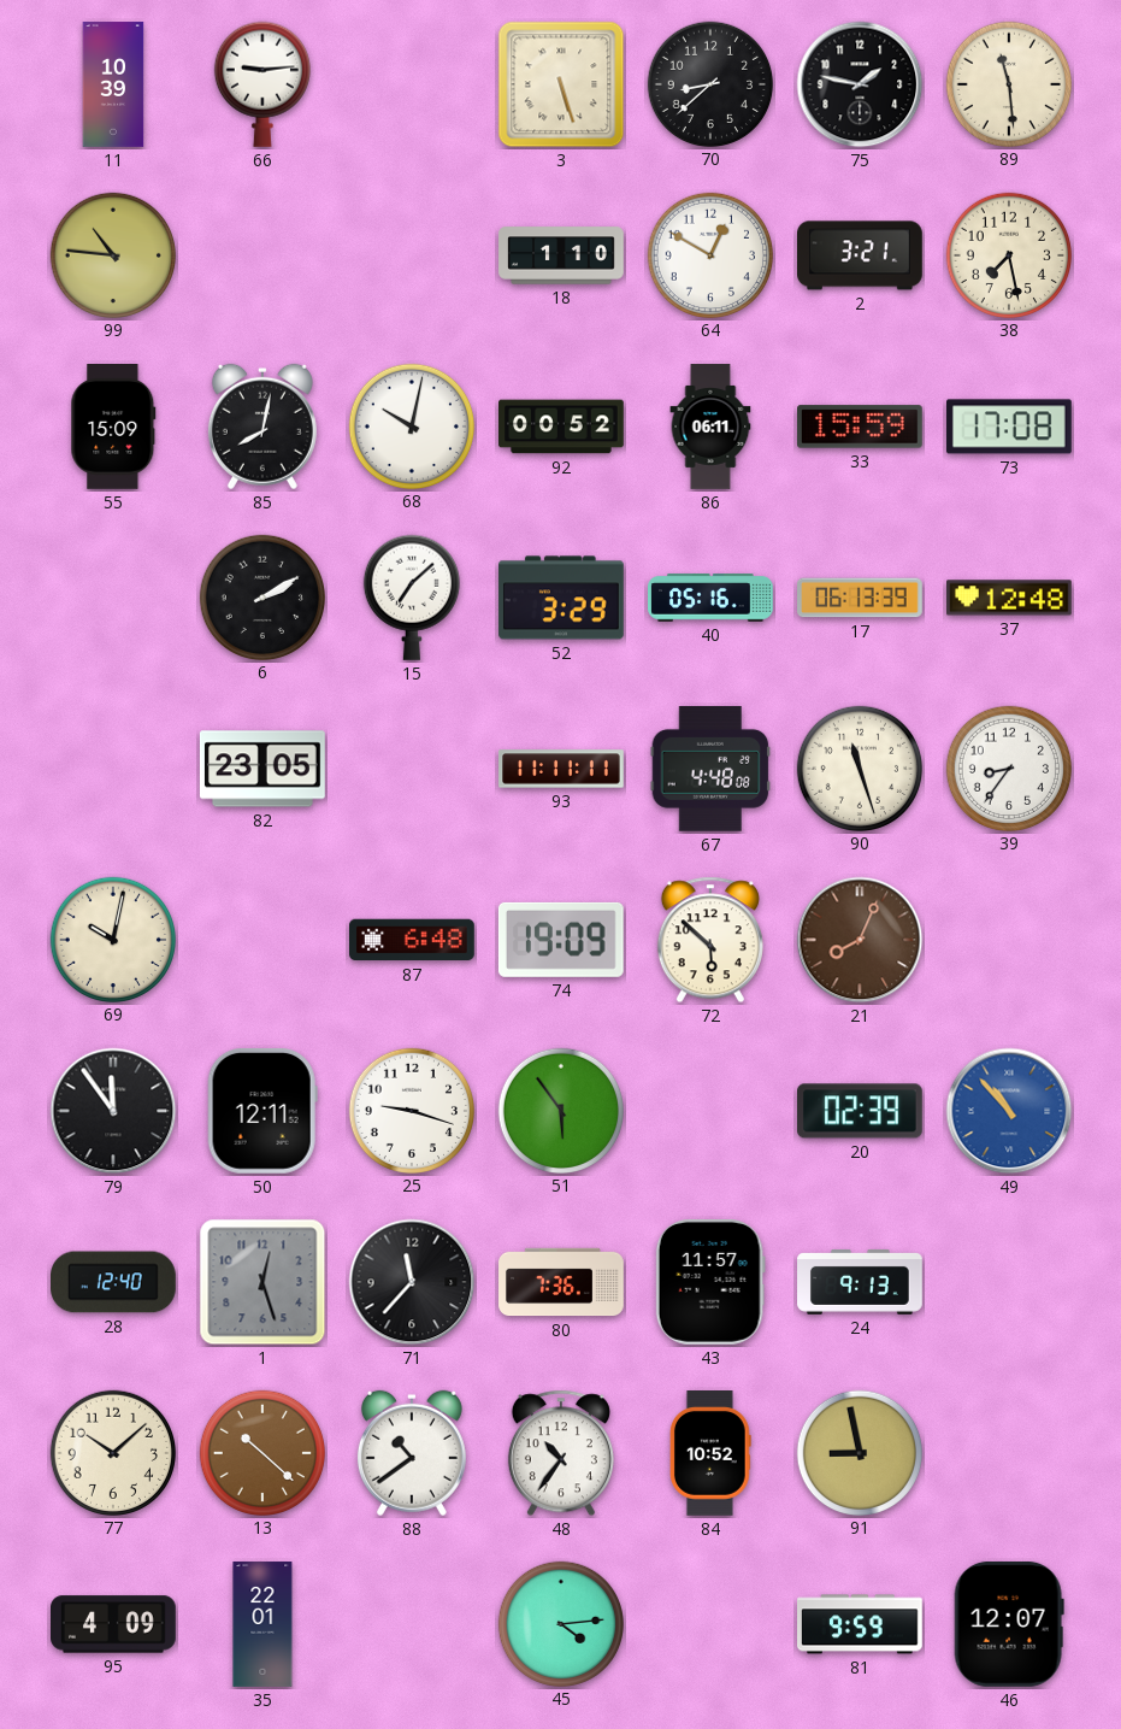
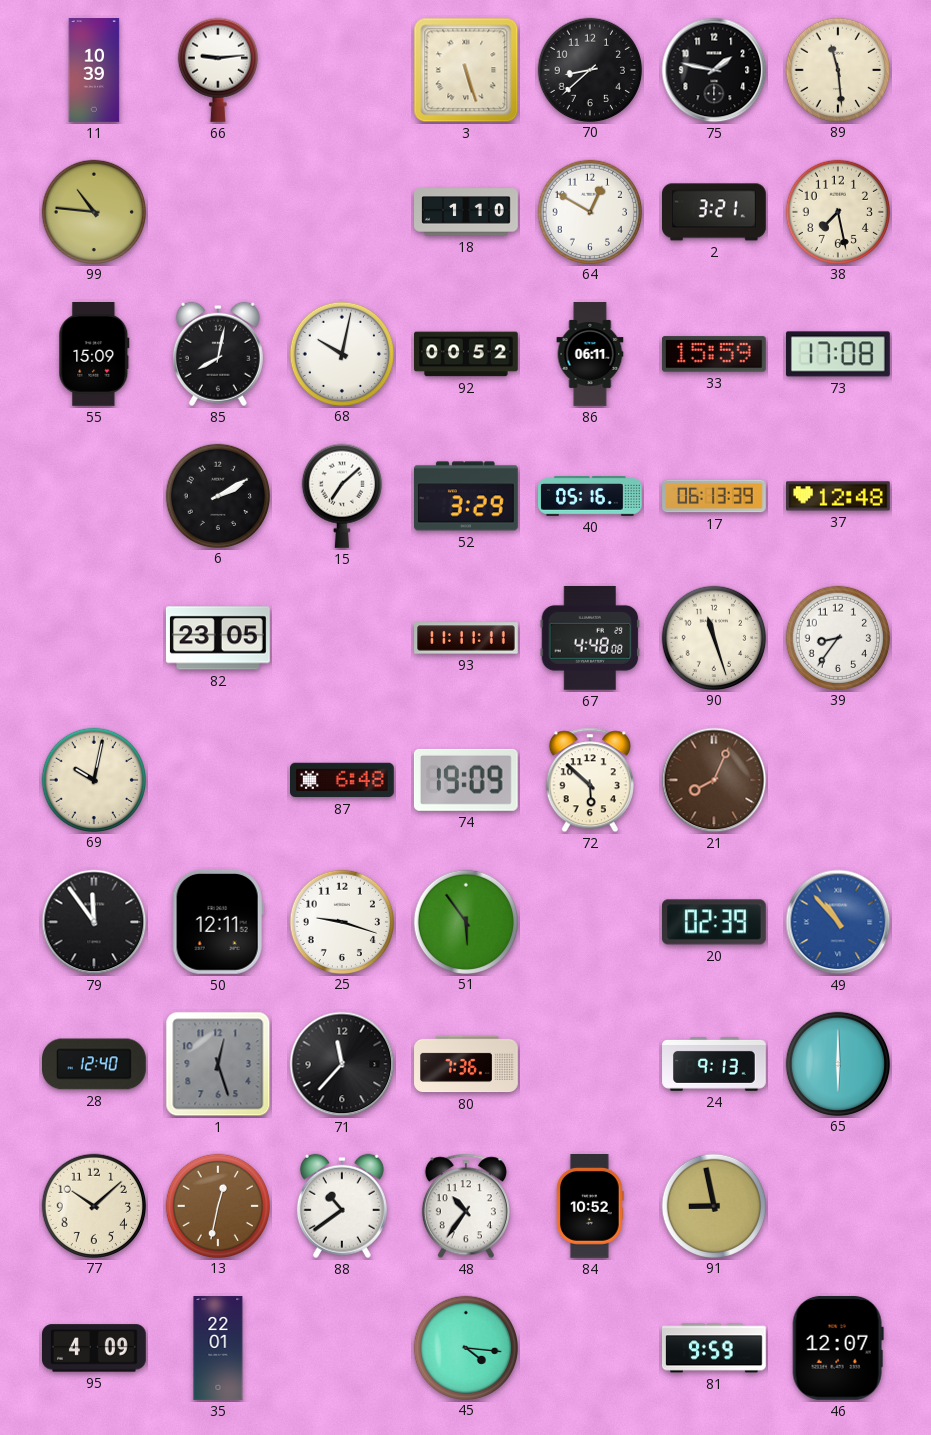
43: 11:57 -> none (710, 1282)
65: none -> 6:00 (837, 1063)
13: 10:22 -> 12:32 (217, 1205)
45: 4:14 -> 4:16 (465, 1347)
